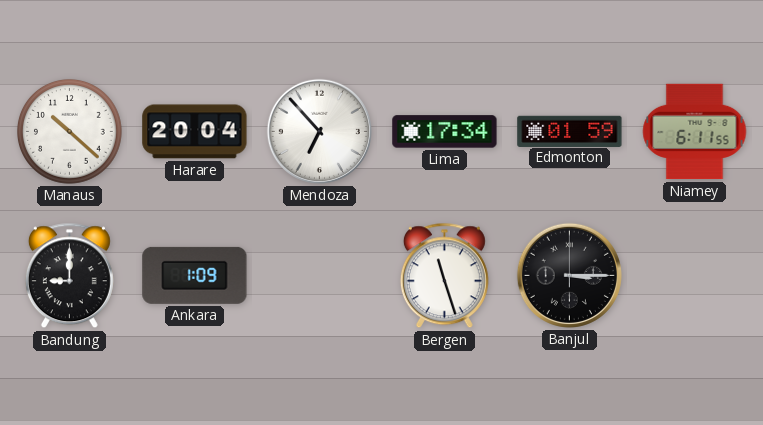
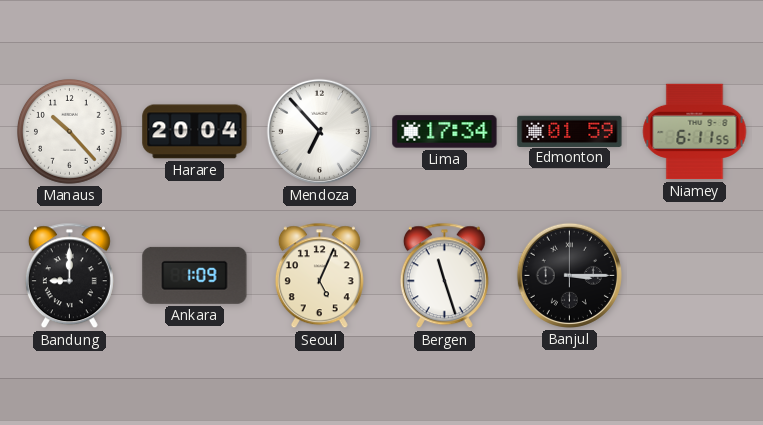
Manaus: 10:22 -> 10:23 (70, 132)
Seoul: none -> 5:04 (319, 276)
